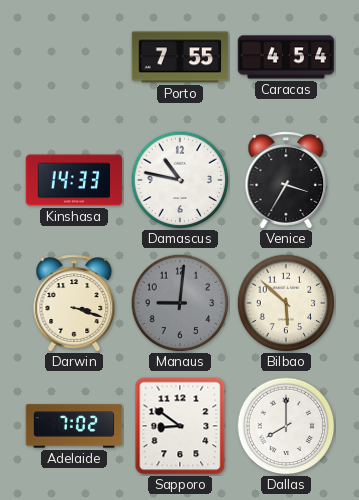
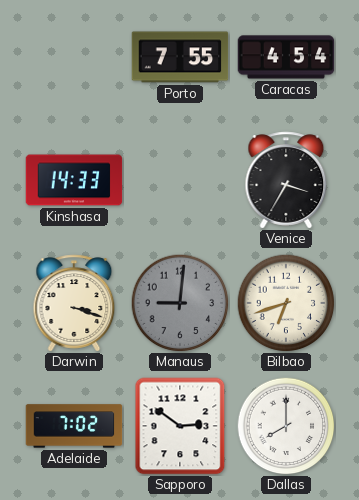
Damascus: 10:47 -> none (180, 180)
Bilbao: 5:52 -> 6:42 (286, 303)
Sapporo: 8:51 -> 2:51 (180, 426)
